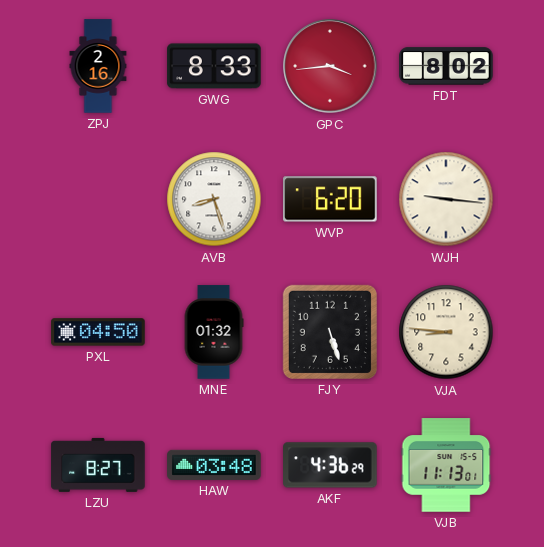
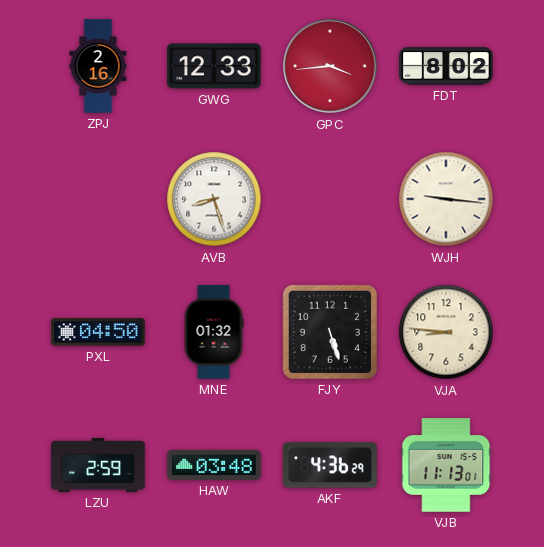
GWG: 8:33 -> 12:33 (214, 66)
WVP: 6:20 -> none (330, 199)
LZU: 8:27 -> 2:59 (98, 465)
